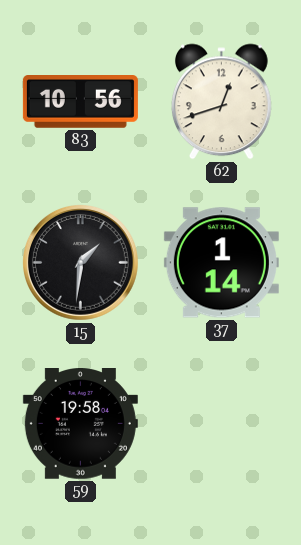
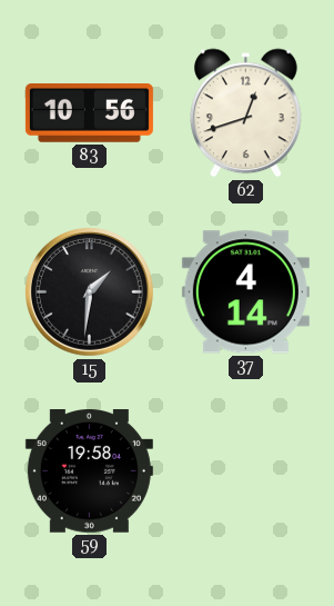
37: 1:14 -> 4:14 (245, 292)
